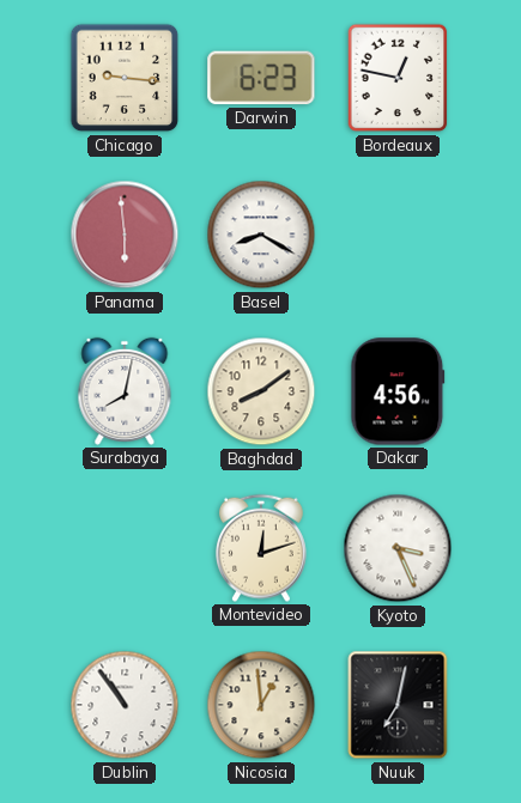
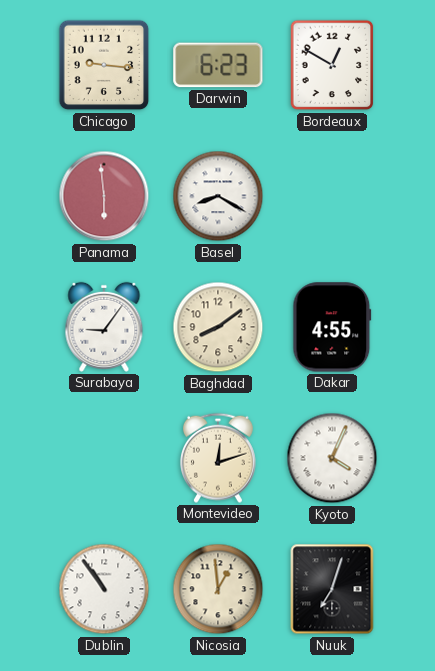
Bordeaux: 12:47 -> 12:50 (332, 65)
Surabaya: 8:02 -> 9:06 (104, 327)
Dakar: 4:56 -> 4:55 (332, 327)
Kyoto: 3:26 -> 4:04 (332, 458)
Nuuk: 7:02 -> 7:03 (332, 589)
